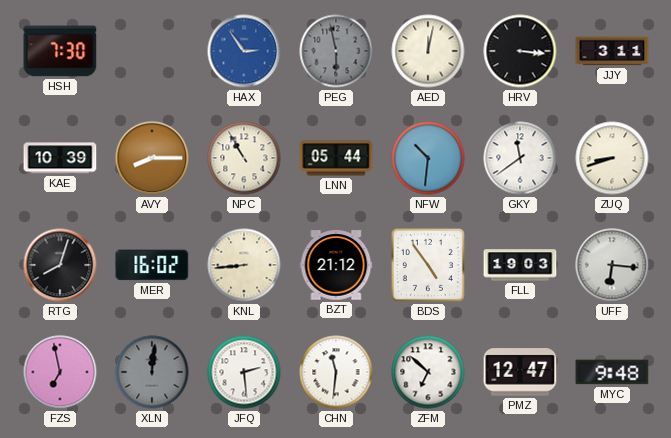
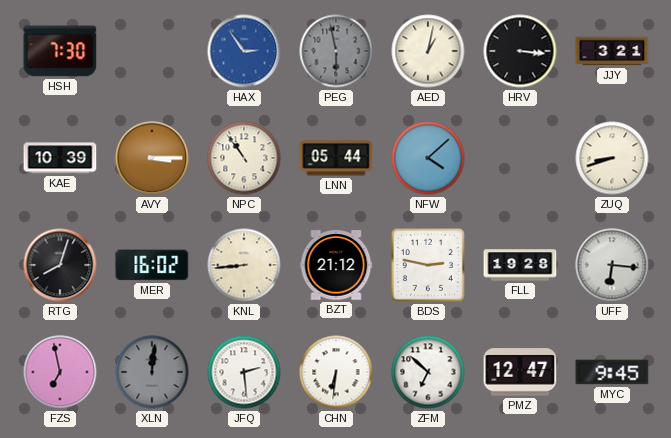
AED: 12:02 -> 1:02 (428, 51)
JJY: 3:11 -> 3:21 (612, 51)
AVY: 8:15 -> 3:15 (152, 158)
NPC: 10:55 -> 10:54 (244, 158)
NFW: 10:31 -> 4:08 (428, 158)
GKY: 11:39 -> none (520, 158)
BDS: 4:54 -> 2:47 (428, 265)
FLL: 19:03 -> 19:28 (520, 265)
CHN: 11:31 -> 6:31 (336, 372)
MYC: 9:48 -> 9:45 (612, 372)
